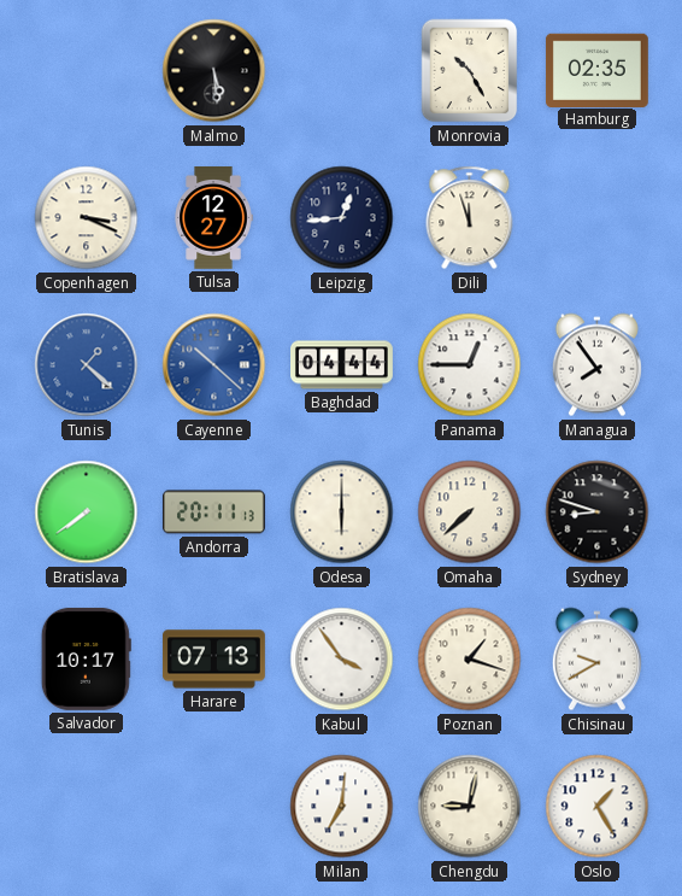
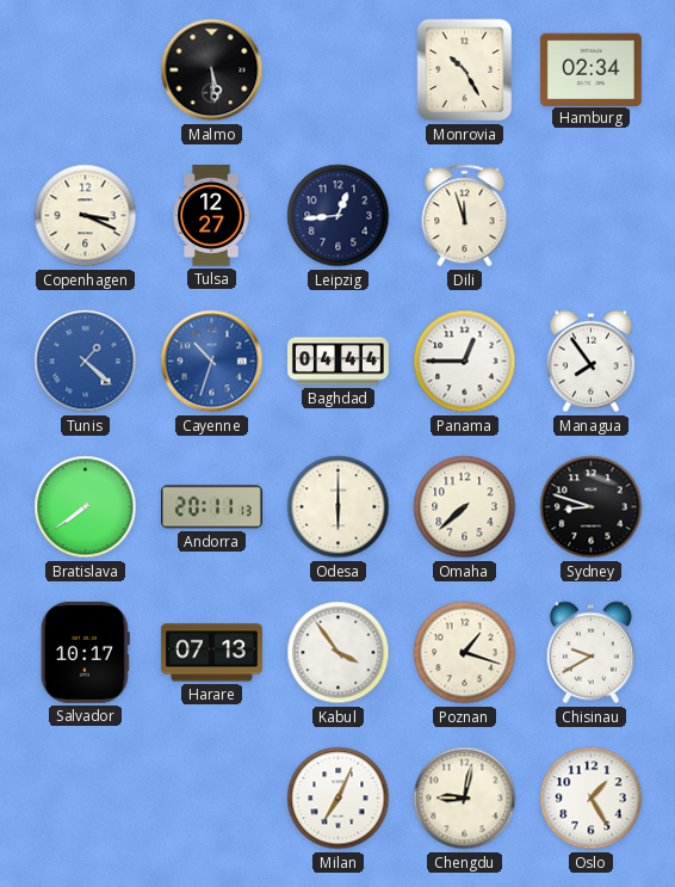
Hamburg: 02:35 -> 02:34 (590, 69)
Cayenne: 10:22 -> 10:33 (212, 362)
Milan: 7:01 -> 7:04 (339, 799)
